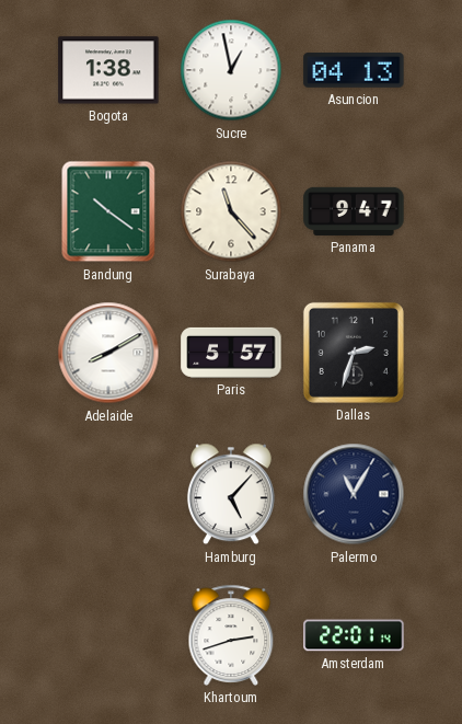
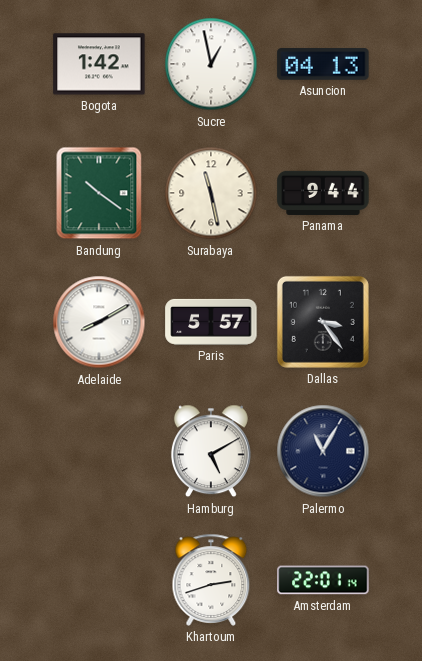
Bogota: 1:38 -> 1:42 (99, 64)
Surabaya: 11:23 -> 11:28 (211, 193)
Panama: 9:47 -> 9:44 (323, 193)
Dallas: 2:33 -> 3:24 (323, 322)
Hamburg: 5:07 -> 5:10 (211, 451)
